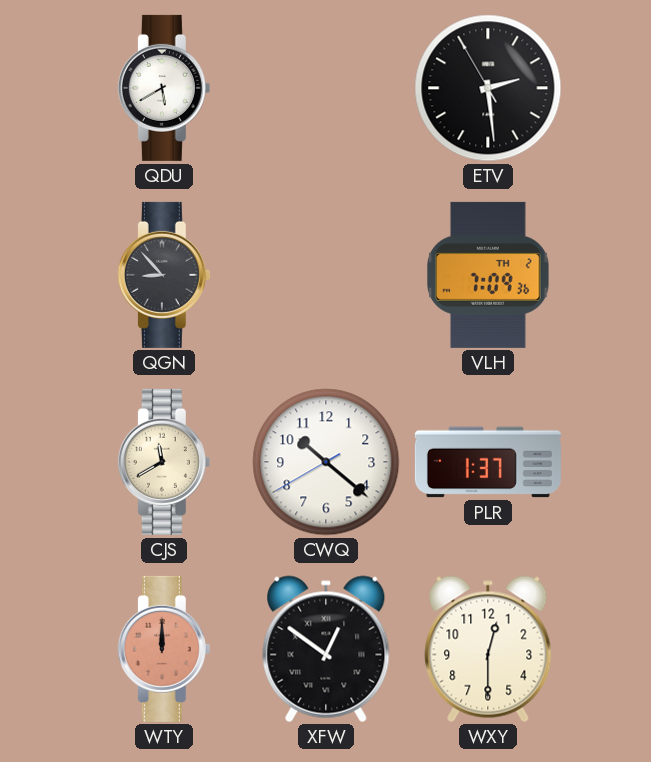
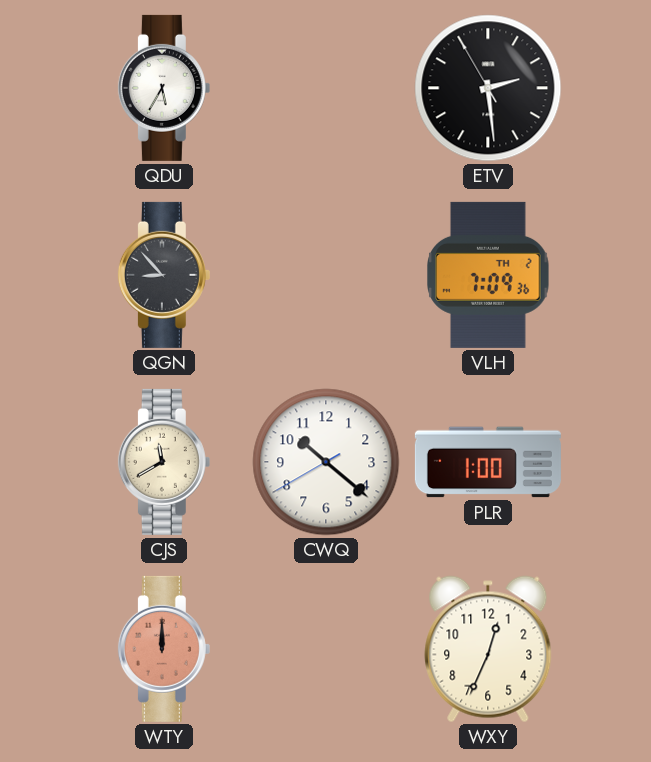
QDU: 5:40 -> 5:35 (164, 88)
PLR: 1:37 -> 1:00 (488, 462)
XFW: 12:51 -> none (326, 649)
WXY: 12:30 -> 12:34 (488, 649)
